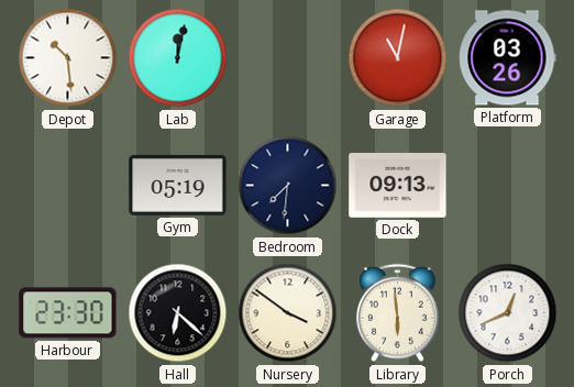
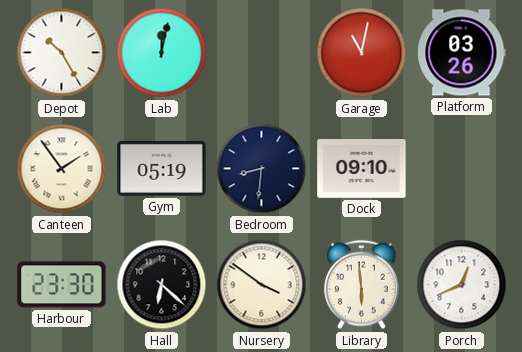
Depot: 10:29 -> 10:25 (62, 53)
Canteen: none -> 1:54 (62, 169)
Bedroom: 7:31 -> 8:31 (262, 169)
Dock: 09:13 -> 09:10 (362, 169)
